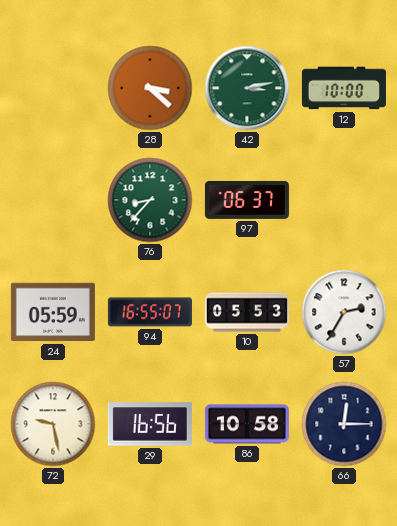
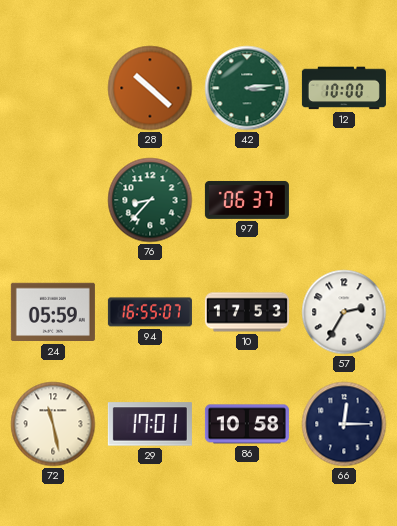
28: 3:22 -> 10:22 (150, 88)
42: 3:13 -> 3:14 (247, 88)
10: 05:53 -> 17:53 (247, 312)
72: 9:28 -> 11:28 (53, 424)
29: 16:56 -> 17:01 (150, 424)
